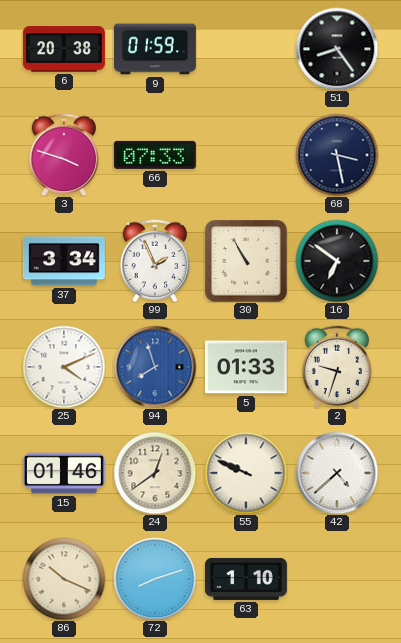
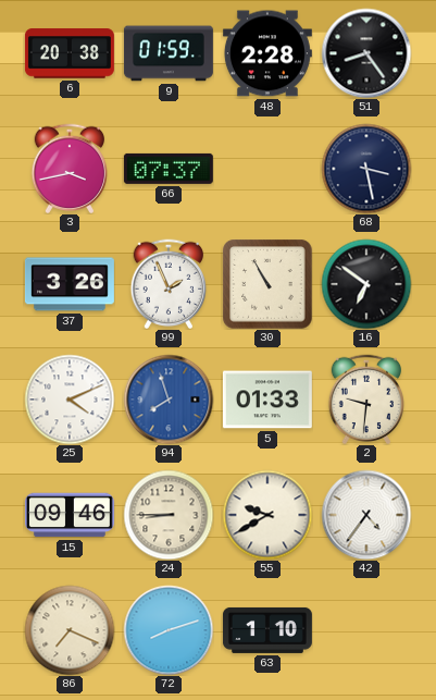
48: none -> 2:28 (267, 53)
3: 3:48 -> 3:43 (70, 168)
66: 07:33 -> 07:37 (169, 169)
37: 3:34 -> 3:26 (70, 284)
2: 9:33 -> 9:31 (366, 398)
15: 01:46 -> 09:46 (70, 515)
24: 12:39 -> 8:45 (169, 515)
55: 9:49 -> 9:40 (267, 515)
42: 4:38 -> 4:36 (366, 515)
86: 10:19 -> 7:19 (70, 630)
